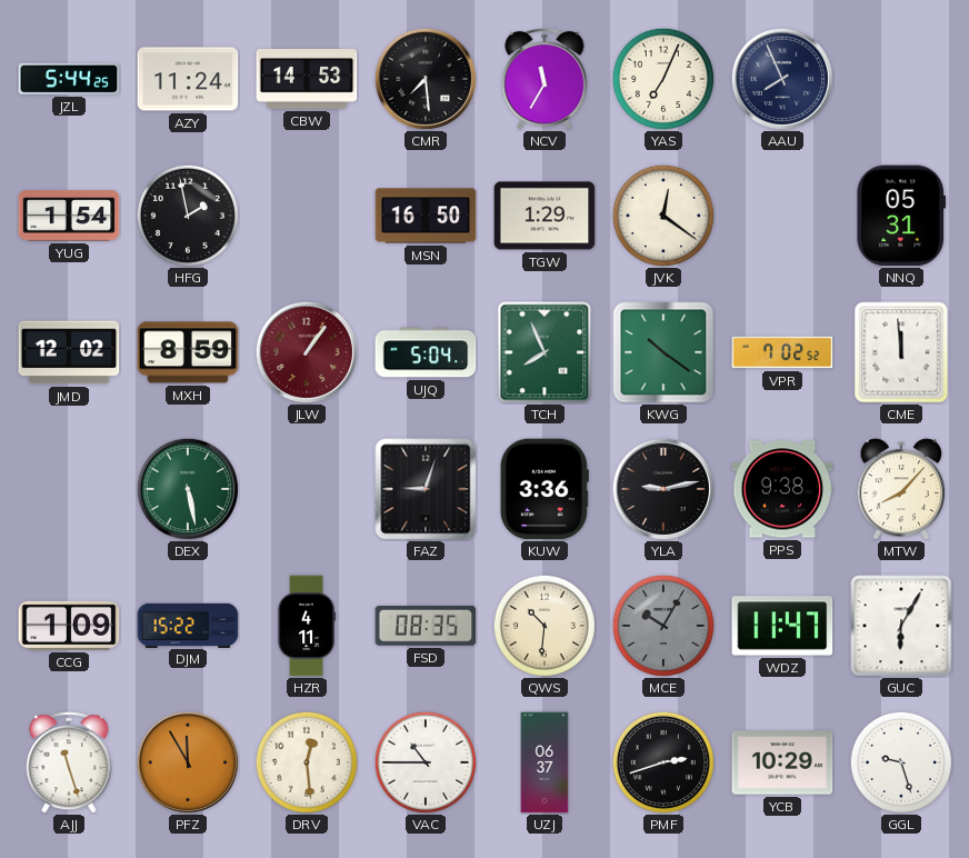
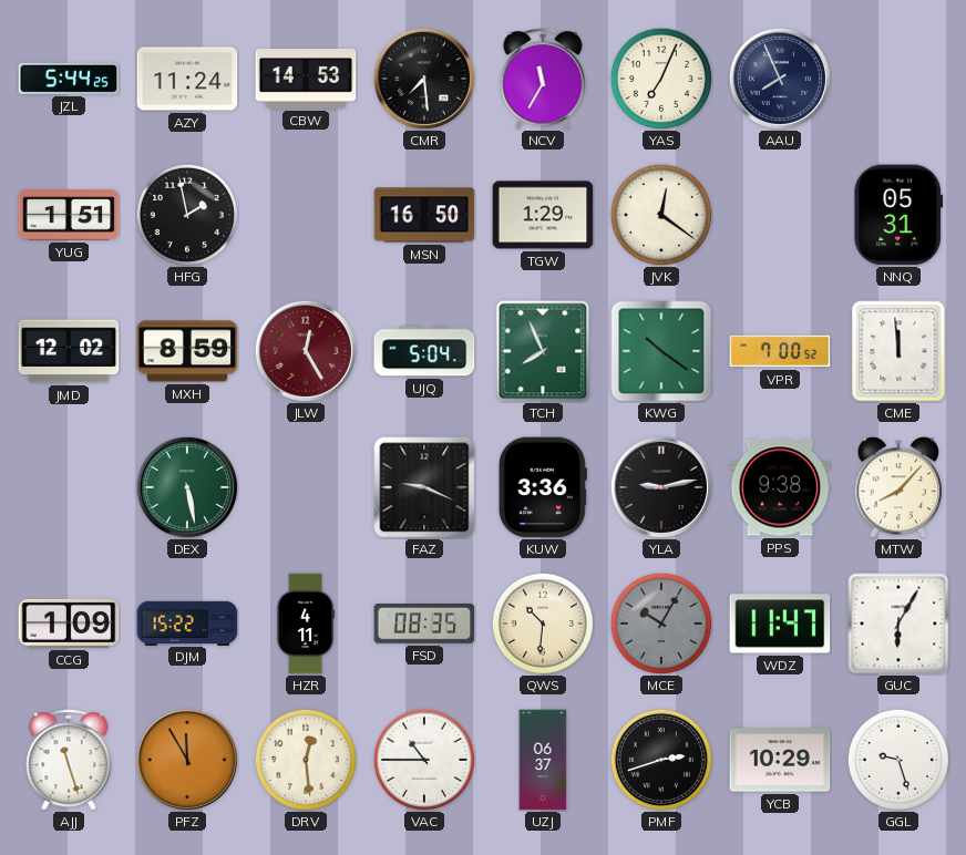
YUG: 1:54 -> 1:51 (69, 215)
JLW: 1:06 -> 12:25 (306, 351)
VPR: 7:02 -> 7:00 (780, 351)
FAZ: 9:03 -> 9:19 (424, 487)
